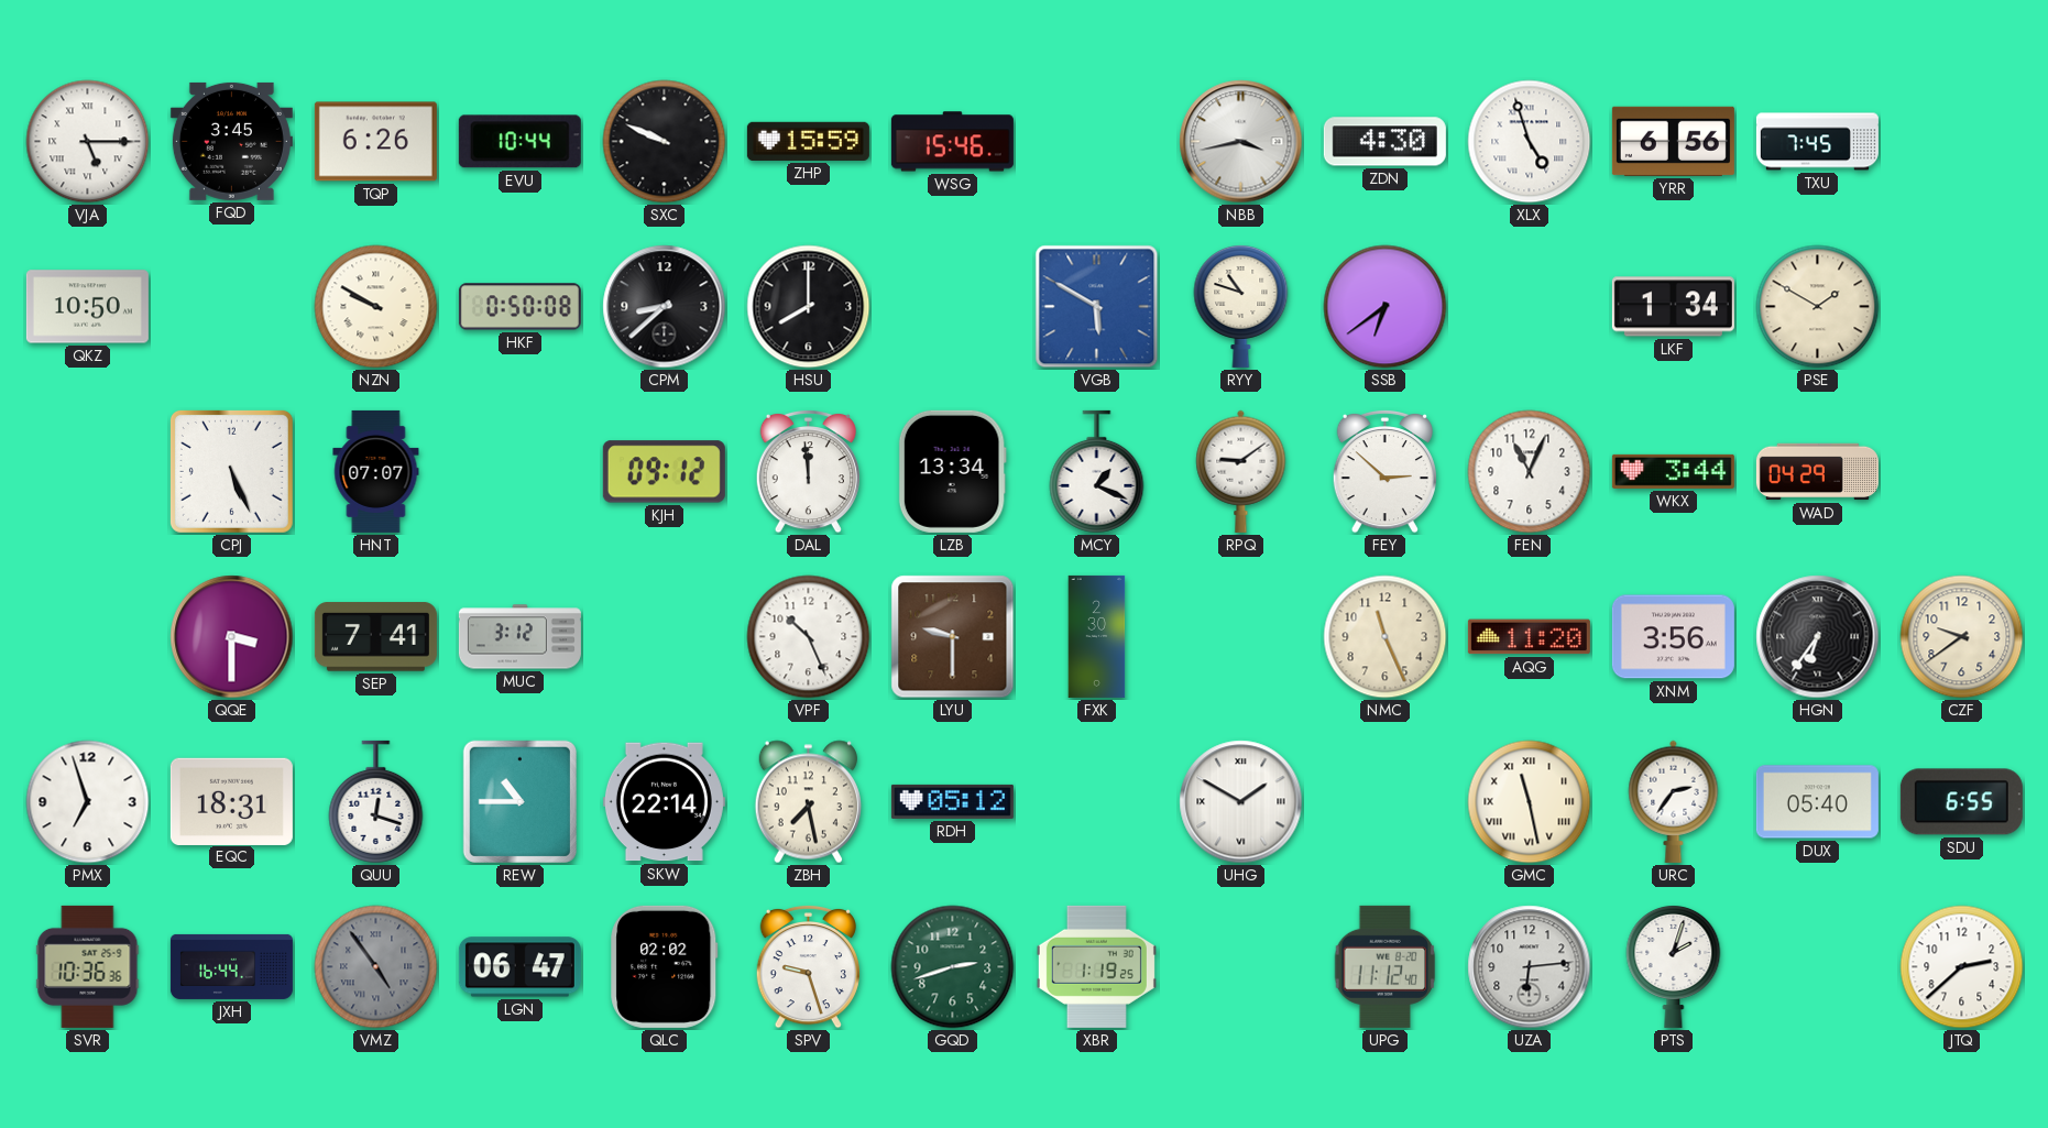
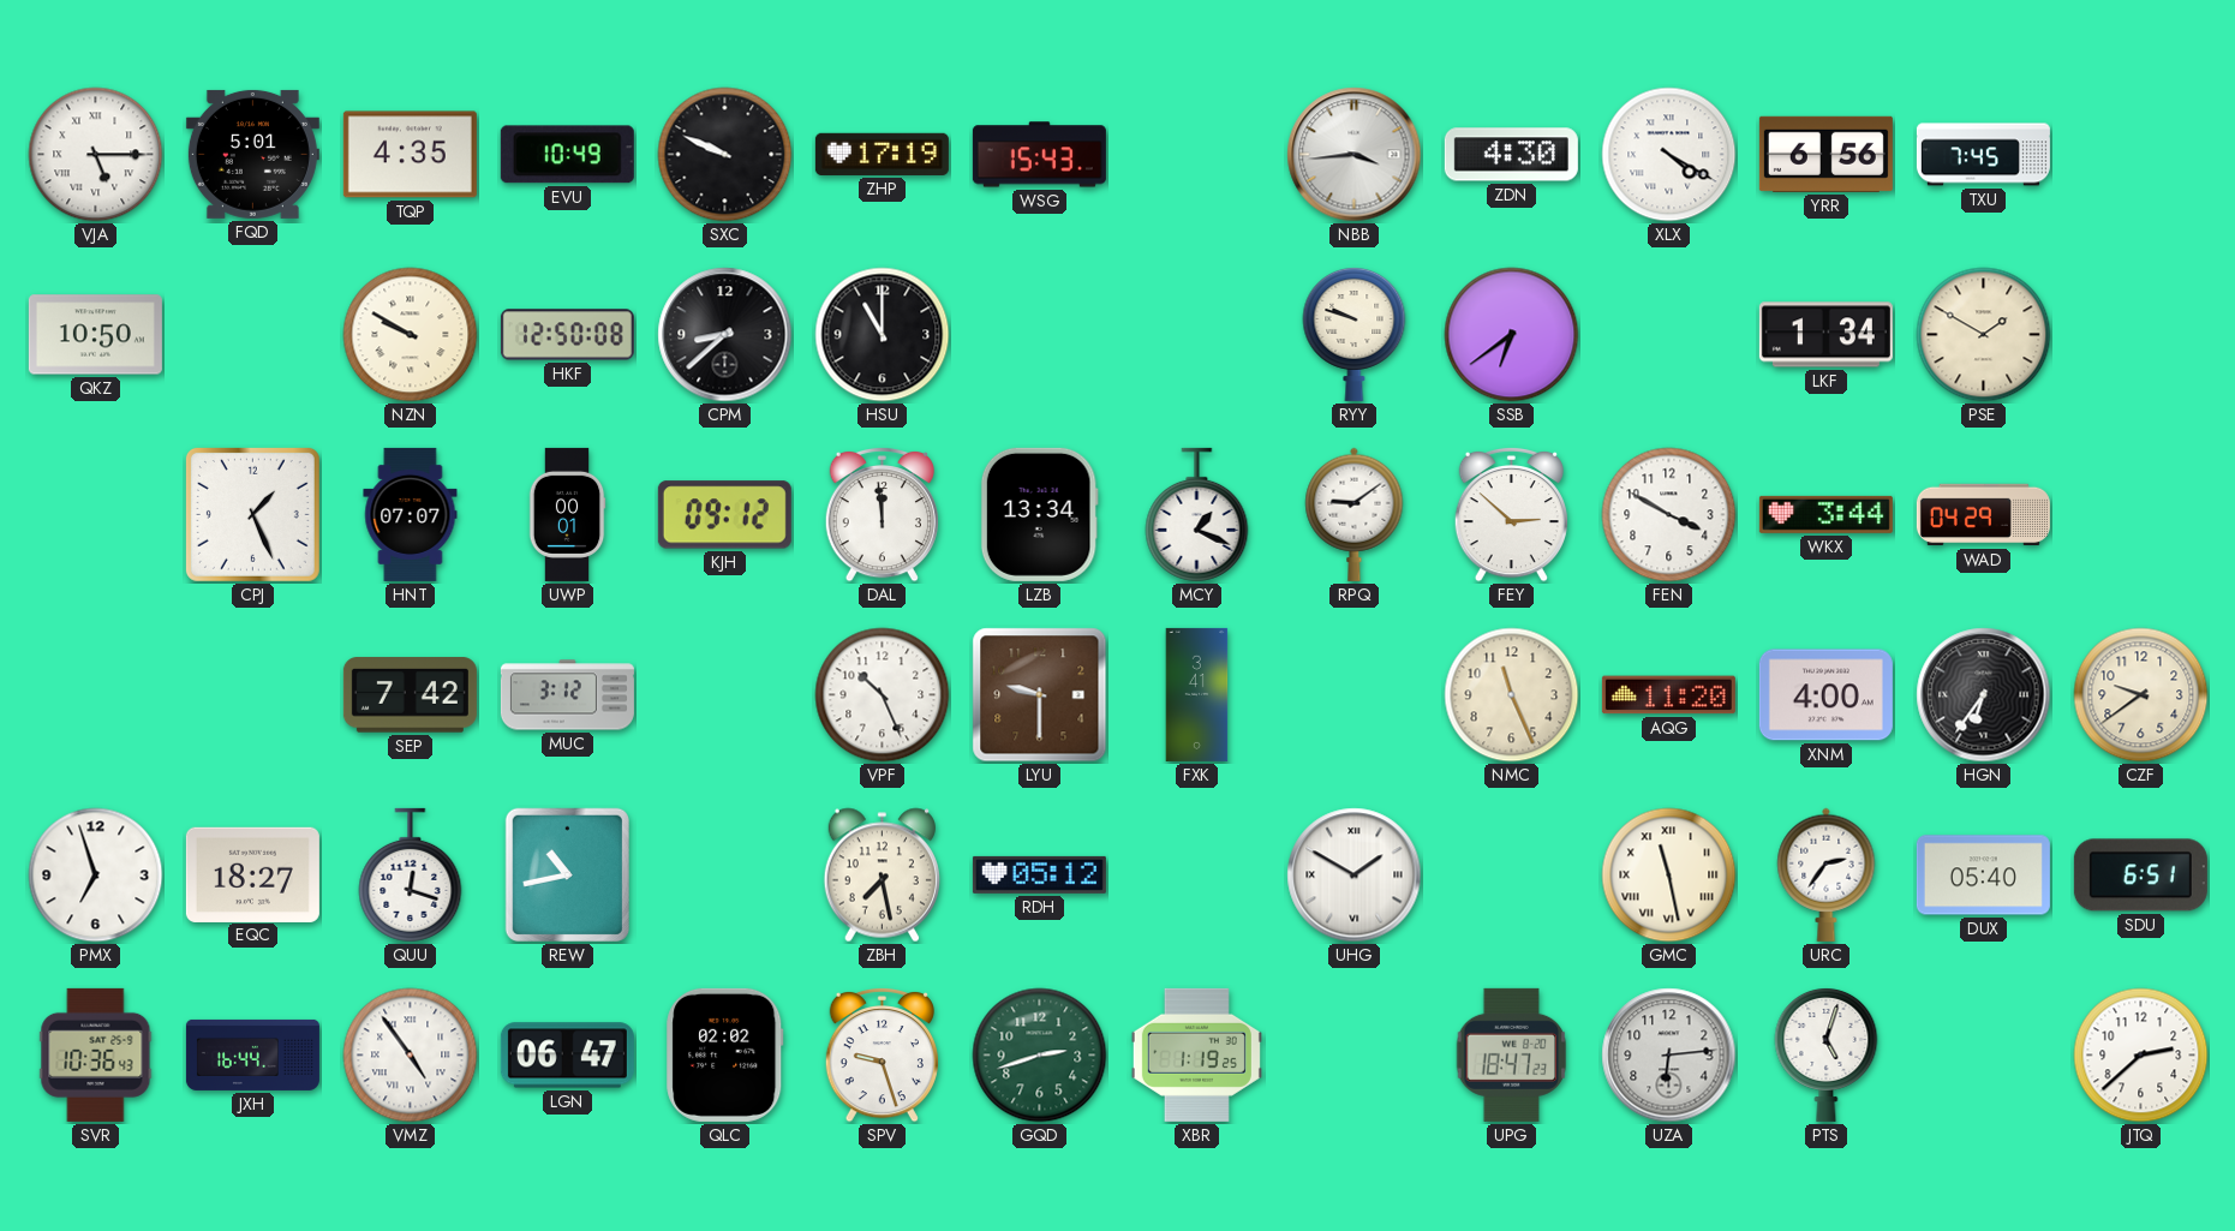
FQD: 3:45 -> 5:01 (252, 154)
TQP: 6:26 -> 4:35 (410, 155)
EVU: 10:44 -> 10:49 (567, 155)
ZHP: 15:59 -> 17:19 (882, 154)
WSG: 15:46 -> 15:43 (1039, 155)
NBB: 3:43 -> 3:44 (1355, 155)
XLX: 4:57 -> 4:20 (1669, 155)
HKF: 0:50 -> 12:50 (567, 335)
HSU: 8:00 -> 11:00 (883, 335)
VGB: 5:50 -> none (1097, 307)
RYY: 10:48 -> 9:48 (1355, 334)
CPJ: 5:26 -> 1:26 (252, 514)
UWP: none -> 00:01 (567, 514)
FEN: 11:04 -> 3:50 (1669, 515)
QQE: 3:30 -> none (232, 637)
SEP: 7:41 -> 7:42 (410, 695)
FXK: 2:30 -> 3:41 (1197, 694)
XNM: 3:56 -> 4:00 (1825, 695)
EQC: 18:31 -> 18:27 (252, 874)
REW: 10:45 -> 10:43 (567, 874)
SKW: 22:14 -> none (664, 802)
SDU: 6:55 -> 6:51 (2140, 876)
SVR: 10:36:36 -> 10:36:43 (96, 1054)
VMZ dial: grey -> white (411, 1056)
UPG: 11:12 -> 18:47 (1512, 1054)
PTS: 2:03 -> 5:03 (1827, 1054)
